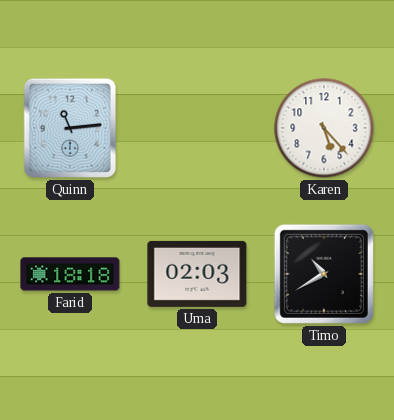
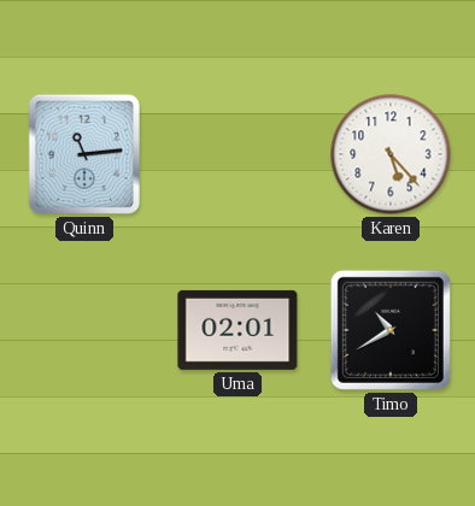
Farid: 18:18 -> none (70, 274)
Uma: 02:03 -> 02:01 (237, 330)
